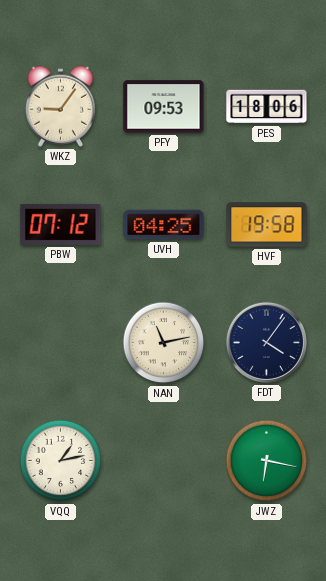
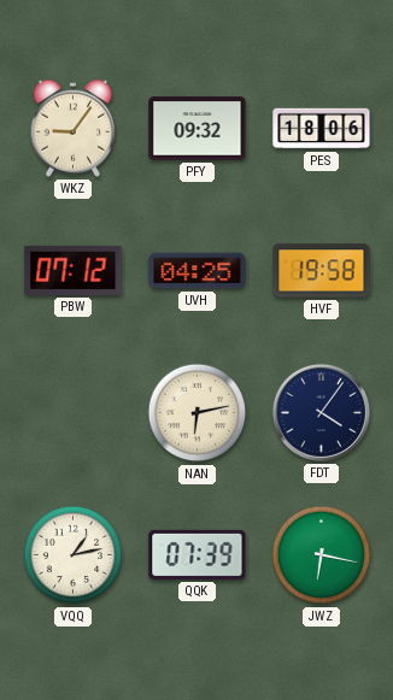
PFY: 09:53 -> 09:32 (198, 129)
NAN: 11:13 -> 6:13 (198, 413)
QQK: none -> 07:39 (198, 554)
